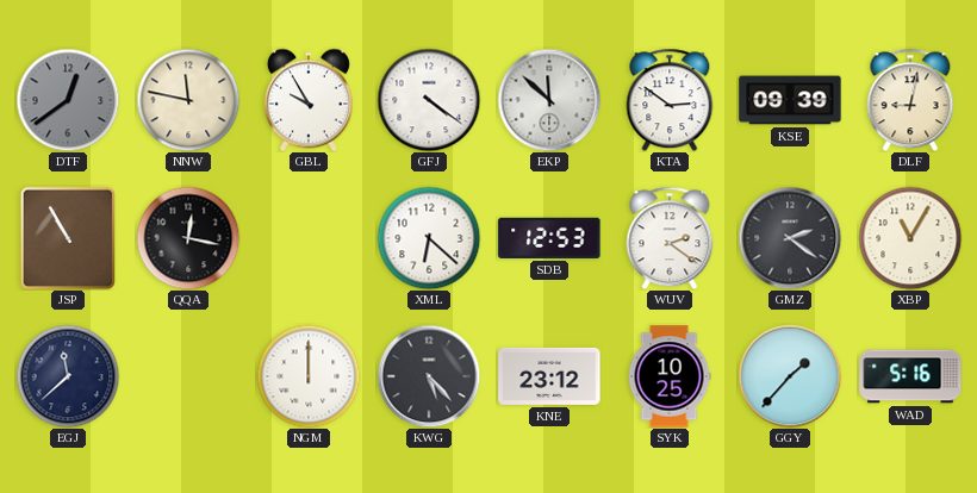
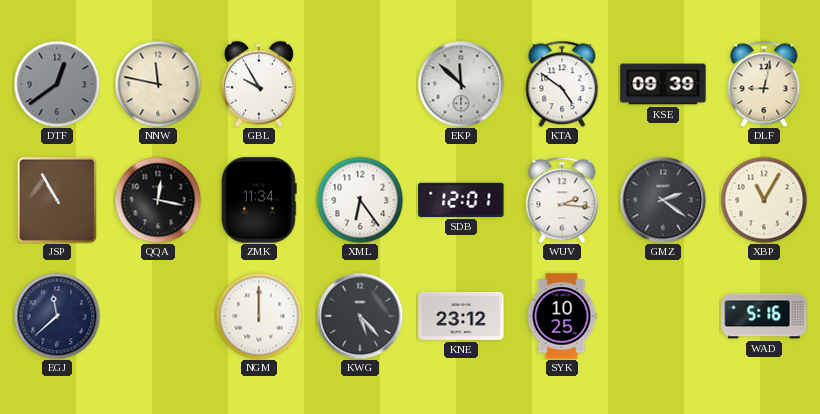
GFJ: 4:21 -> none (429, 100)
KTA: 2:51 -> 4:51 (562, 84)
ZMK: none -> 11:34 (259, 200)
XML: 6:22 -> 6:24 (360, 200)
SDB: 12:53 -> 12:01 (461, 200)
WUV: 2:21 -> 2:16 (562, 200)
GGY: 1:37 -> none (790, 376)
